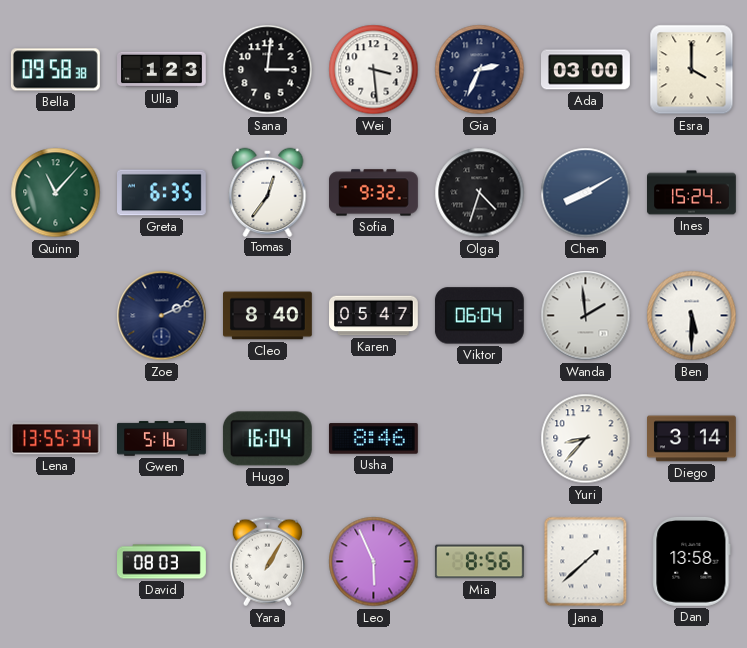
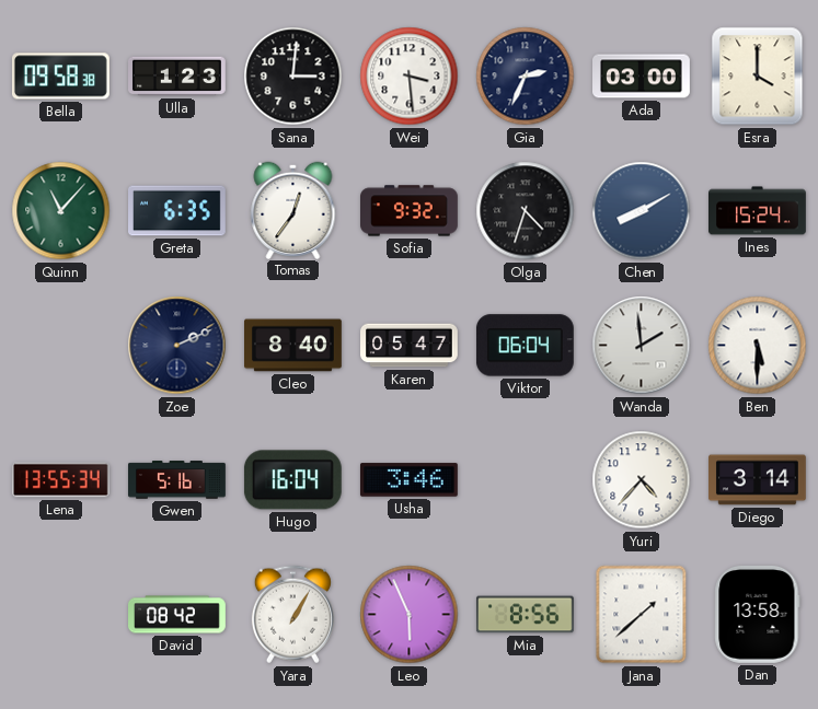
Usha: 8:46 -> 3:46 (408, 480)
Yuri: 8:37 -> 4:37 (642, 480)
David: 08:03 -> 08:42 (177, 615)
